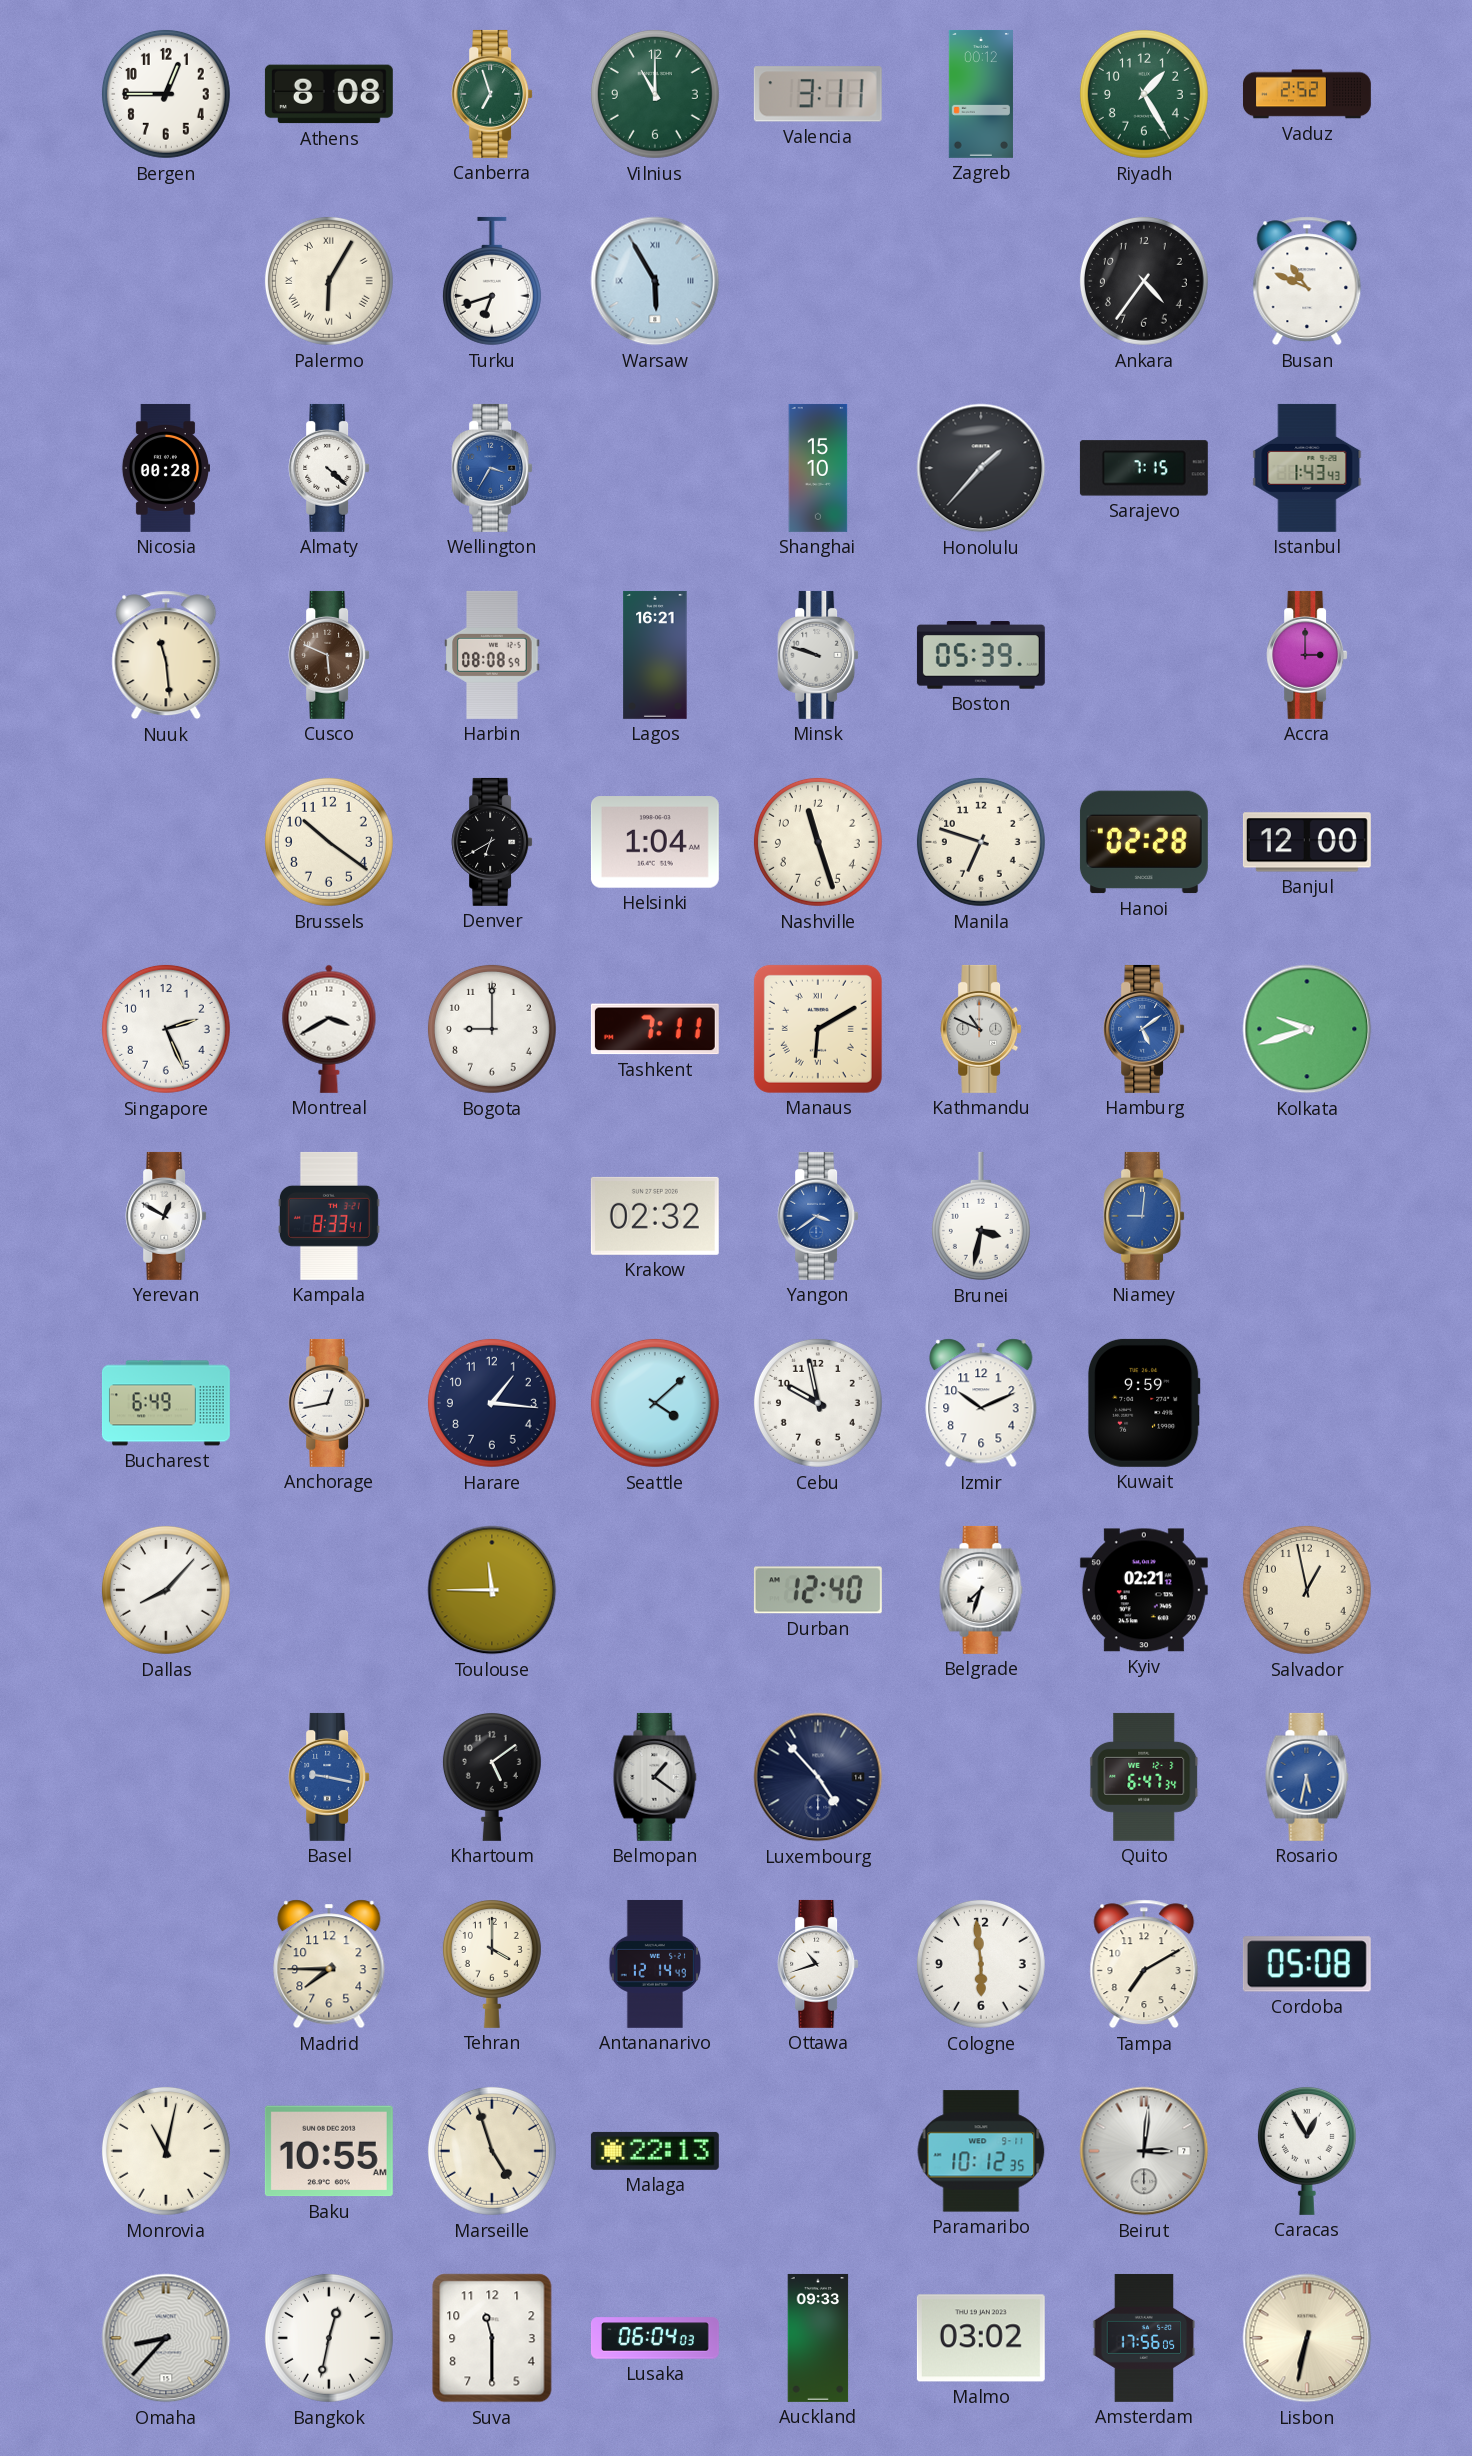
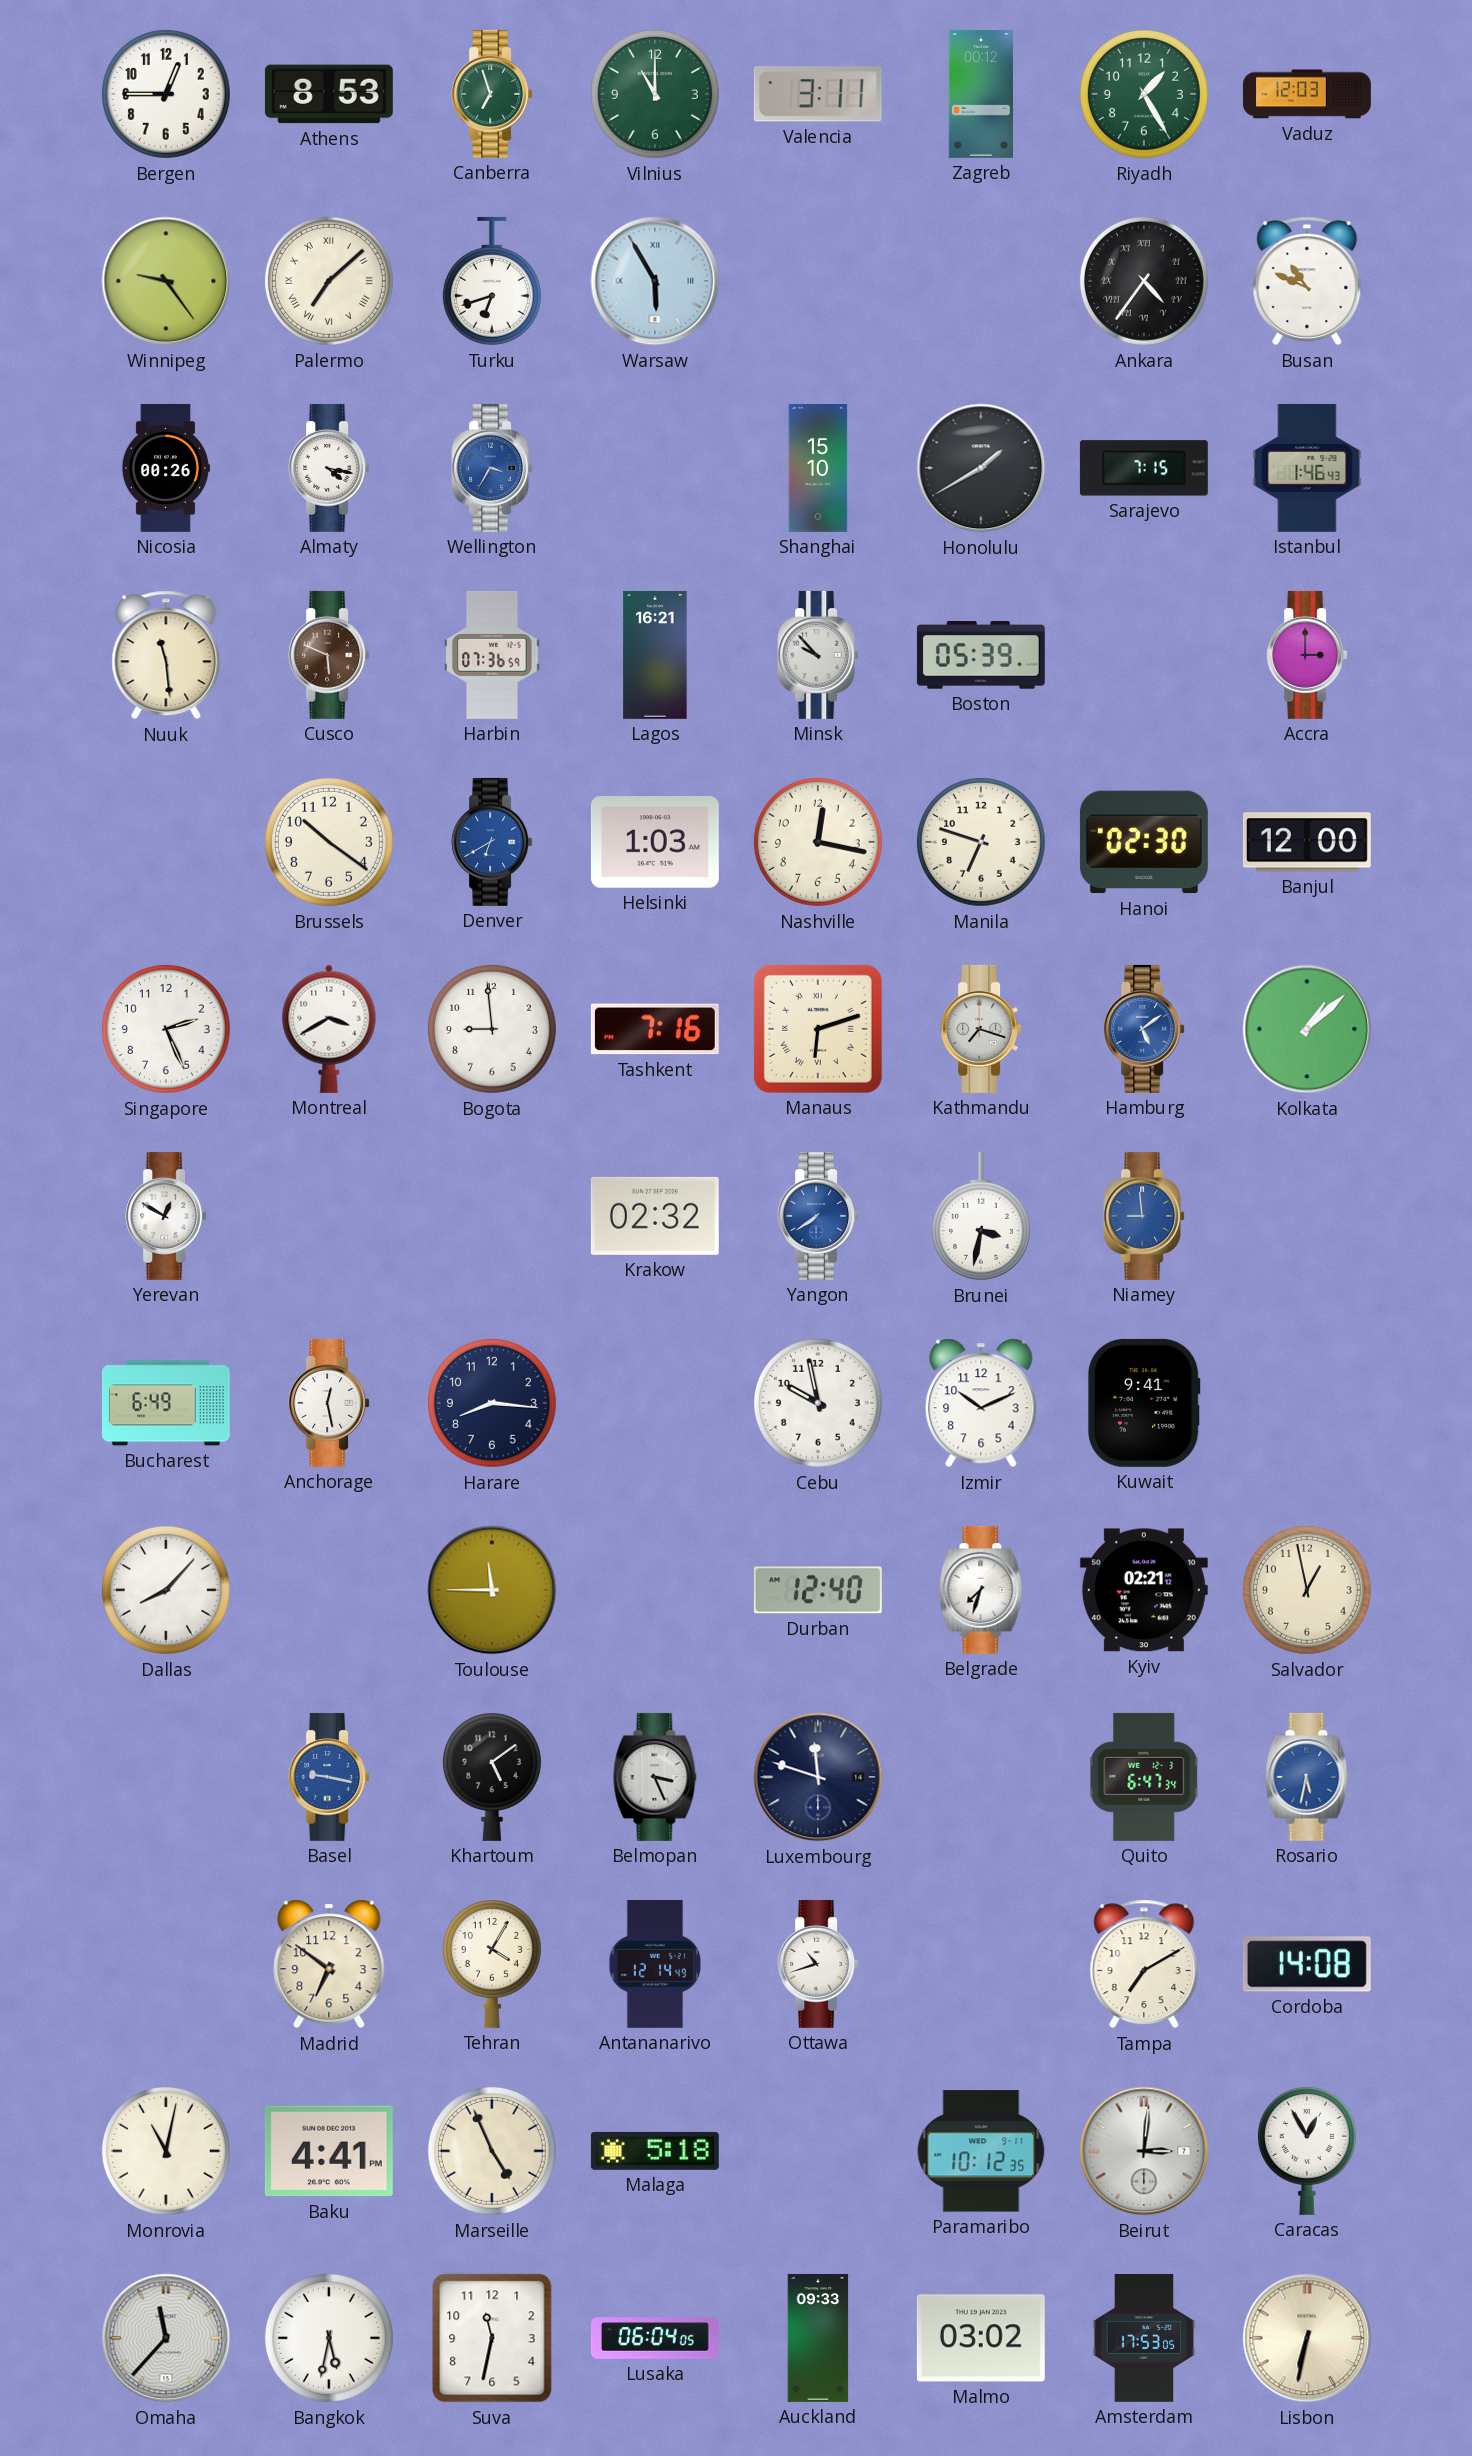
Athens: 8:08 -> 8:53 (329, 94)
Vaduz: 2:52 -> 12:03 (1307, 94)
Winnipeg: none -> 9:24 (166, 281)
Palermo: 6:05 -> 7:08 (329, 281)
Ankara numerals: Arabic -> Roman (1144, 281)
Nicosia: 00:28 -> 00:26 (165, 468)
Almaty: 4:22 -> 4:17 (329, 468)
Honolulu: 1:37 -> 1:40 (981, 468)
Istanbul: 1:43 -> 1:46 (1307, 468)
Harbin: 08:08 -> 07:36 (492, 655)
Minsk: 9:48 -> 9:53 (818, 655)
Denver dial: black -> blue (492, 842)
Helsinki: 1:04 -> 1:03 (655, 842)
Nashville: 11:27 -> 12:17 (818, 842)
Hanoi: 02:28 -> 02:30 (1144, 842)
Bogota: 9:00 -> 8:59 (492, 1029)
Tashkent: 7:11 -> 7:16 (655, 1029)
Manaus: 6:10 -> 6:12 (818, 1029)
Kathmandu: 10:49 -> 7:18 (981, 1029)
Kolkata: 9:42 -> 1:08 (1307, 1029)
Kampala: 8:33 -> none (329, 1216)
Yangon: 3:39 -> 7:39 (818, 1216)
Niamey: 9:01 -> 8:59 (1144, 1216)
Anchorage: 12:43 -> 12:28 (329, 1403)
Harare: 1:16 -> 8:16 (492, 1403)
Seattle: 4:08 -> none (655, 1403)
Kuwait: 9:59 -> 9:41 (1144, 1403)
Belmopan: 1:21 -> 3:26 (655, 1777)
Luxembourg: 4:53 -> 11:48 (818, 1777)
Madrid: 7:45 -> 6:51 (329, 1964)
Tehran: 4:00 -> 4:05 (492, 1963)
Cologne: 5:59 -> none (981, 1964)
Cordoba: 05:08 -> 14:08 (1307, 1964)
Baku: 10:55 -> 4:41 (329, 2151)
Marseille: 4:57 -> 4:56 (492, 2151)
Malaga: 22:13 -> 5:18 (655, 2151)
Omaha: 8:37 -> 11:37 (166, 2338)
Bangkok: 12:32 -> 5:32 (329, 2338)
Suva: 11:30 -> 11:32 (492, 2338)
Lusaka: 06:04:03 -> 06:04:05 (655, 2338)
Amsterdam: 17:56 -> 17:53 (1144, 2338)
